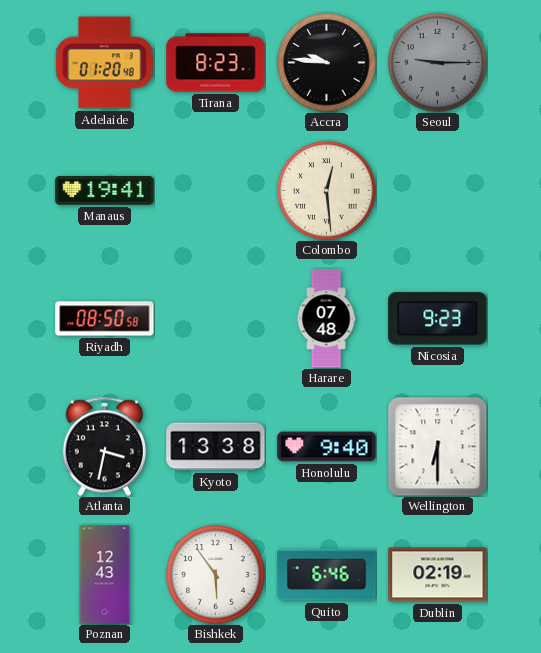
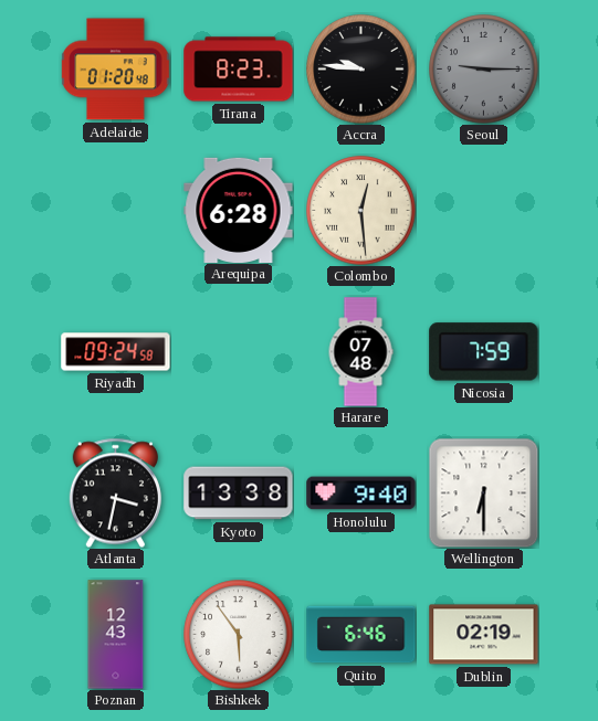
Manaus: 19:41 -> none (105, 191)
Arequipa: none -> 6:28 (239, 210)
Riyadh: 08:50 -> 09:24 (116, 352)
Nicosia: 9:23 -> 7:59 (484, 352)
